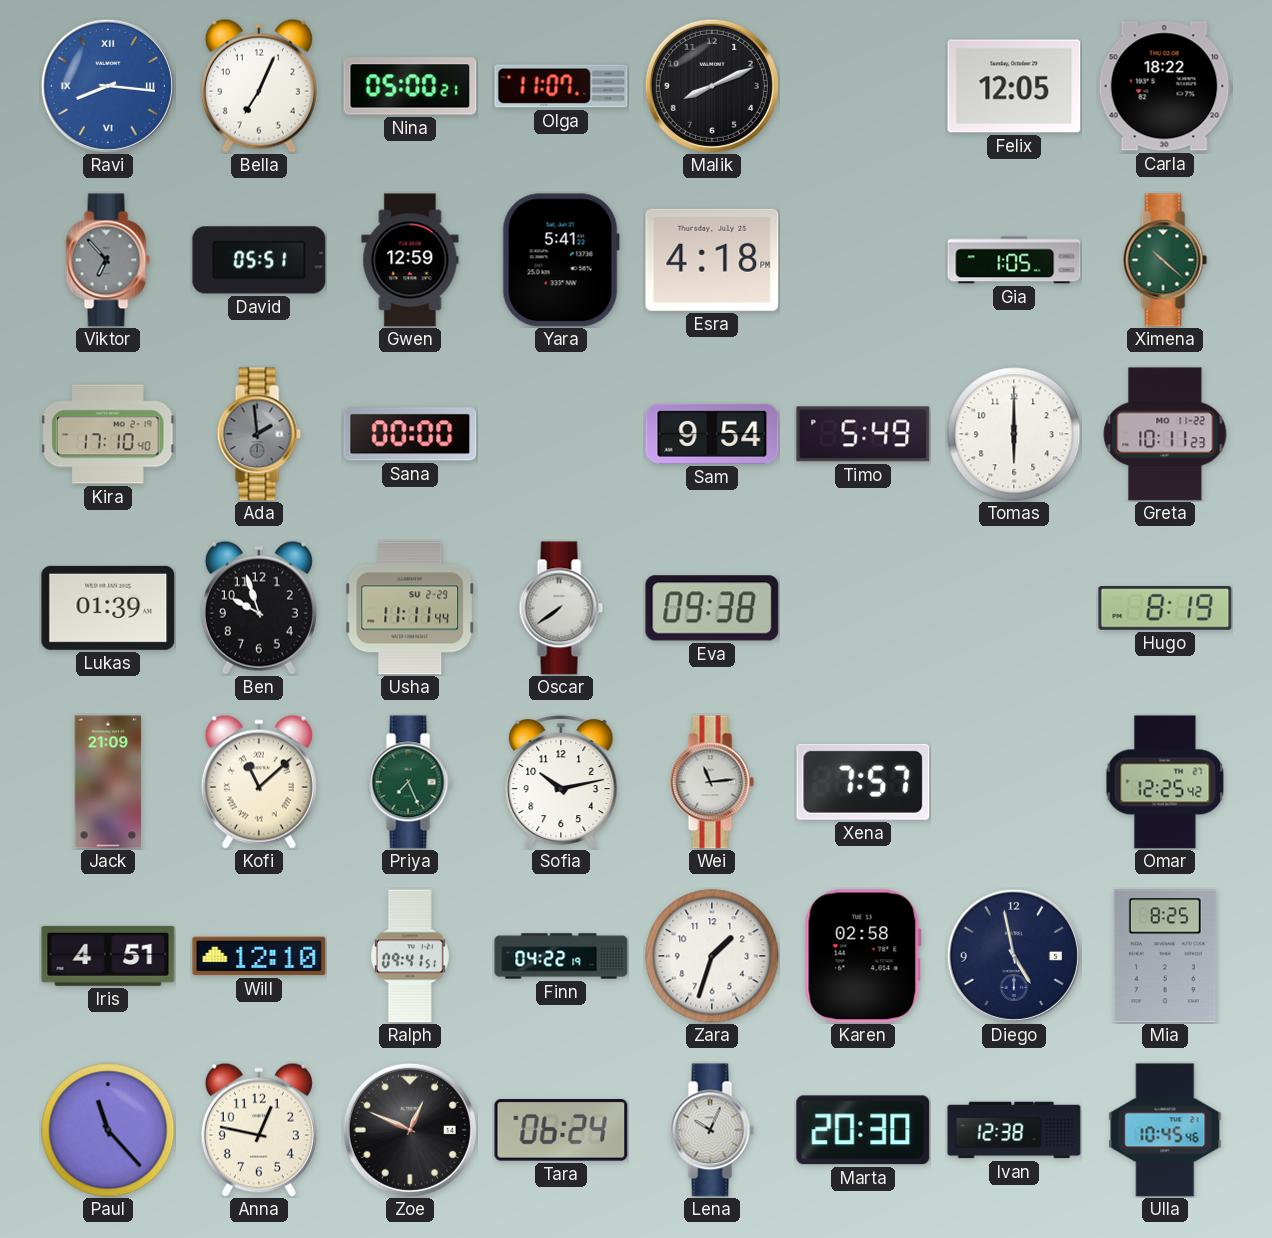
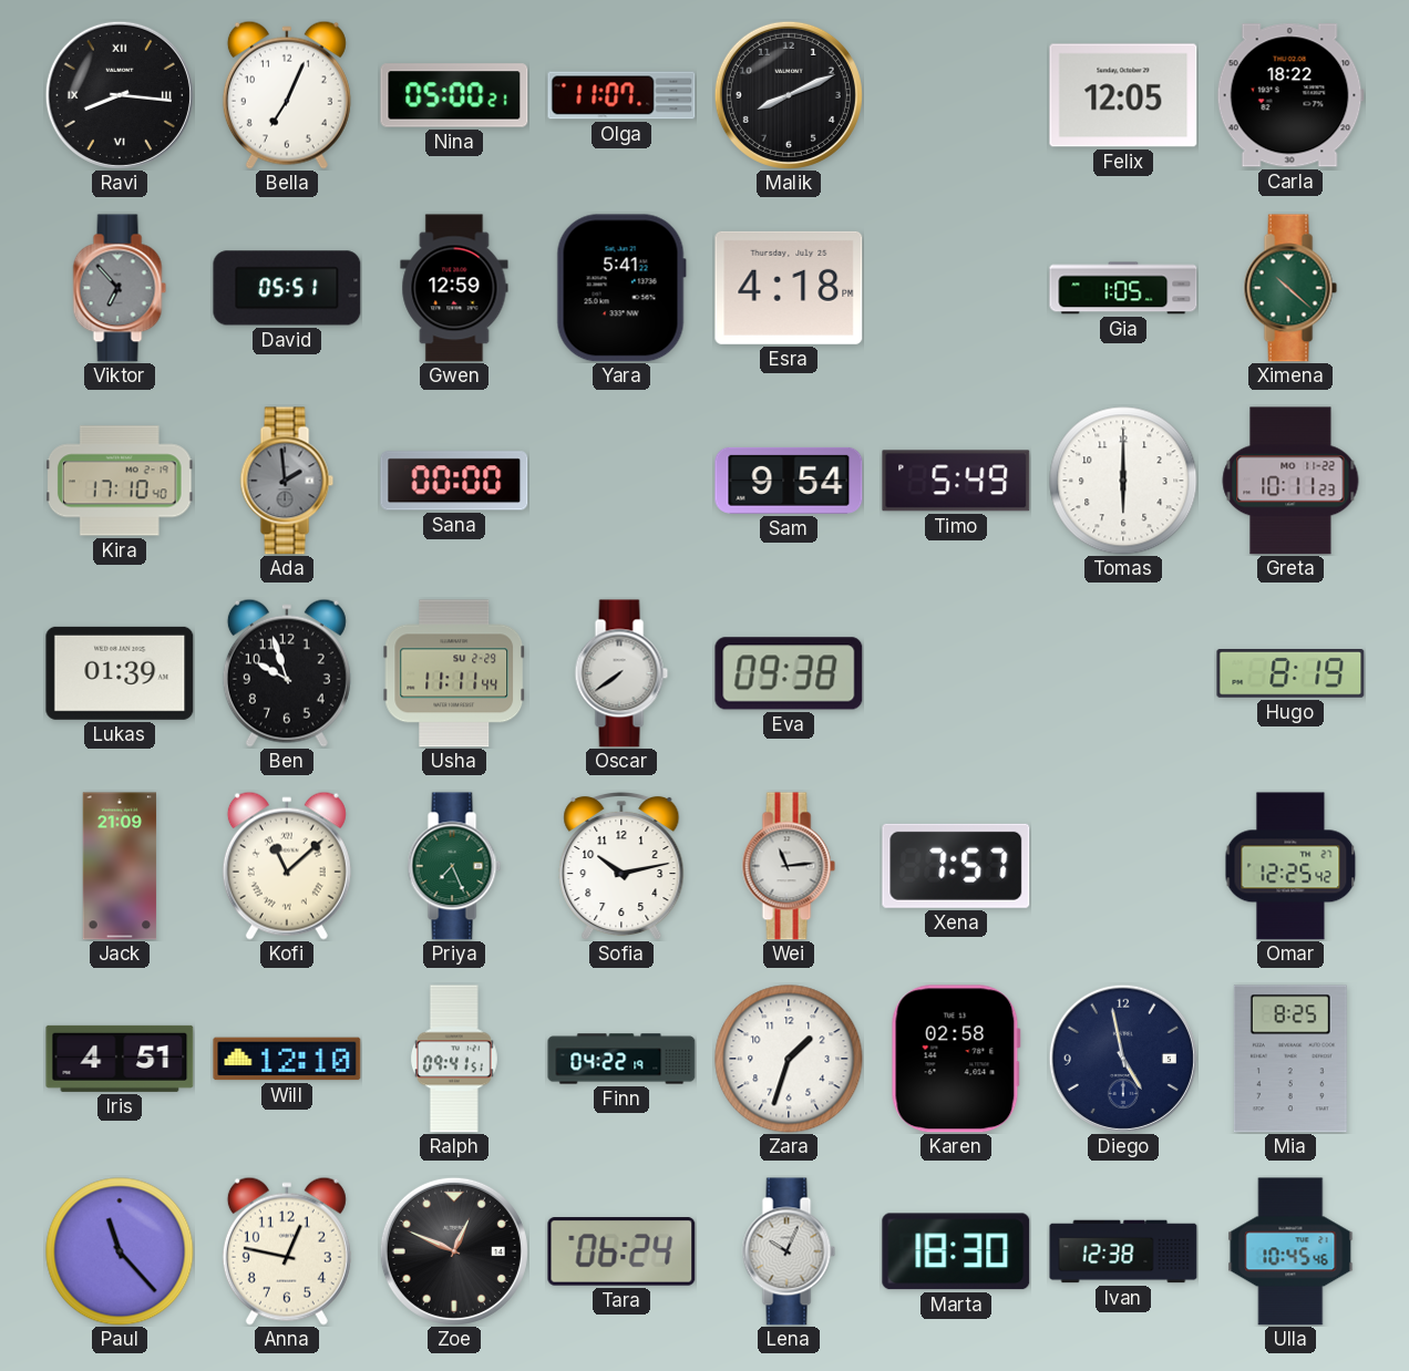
Ravi dial: blue -> black (120, 95)
Marta: 20:30 -> 18:30 (956, 1251)
